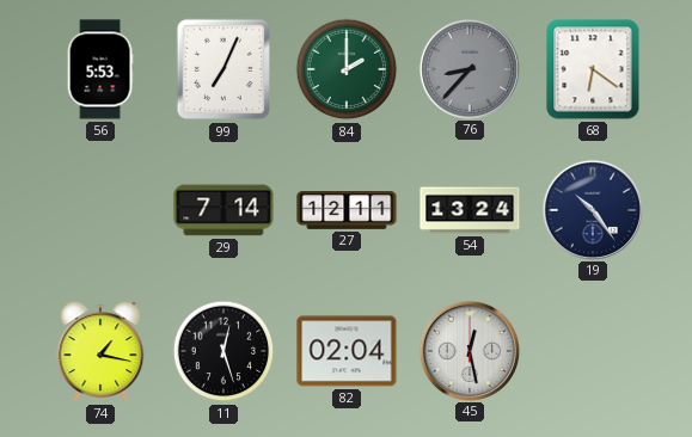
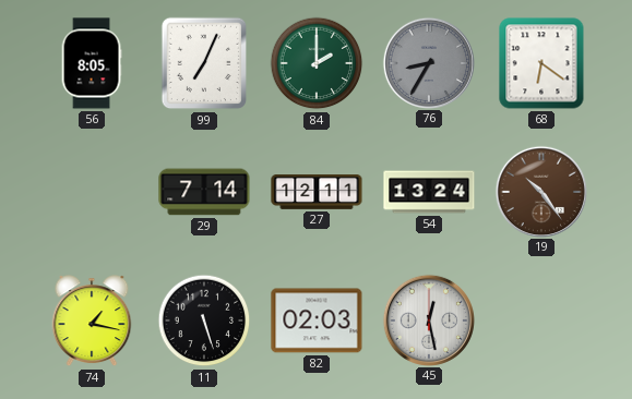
56: 5:53 -> 8:05 (92, 63)
76: 8:37 -> 8:35 (428, 62)
19 dial: navy -> brown (540, 191)
11: 12:27 -> 5:27 (204, 321)
82: 02:04 -> 02:03 (317, 321)
